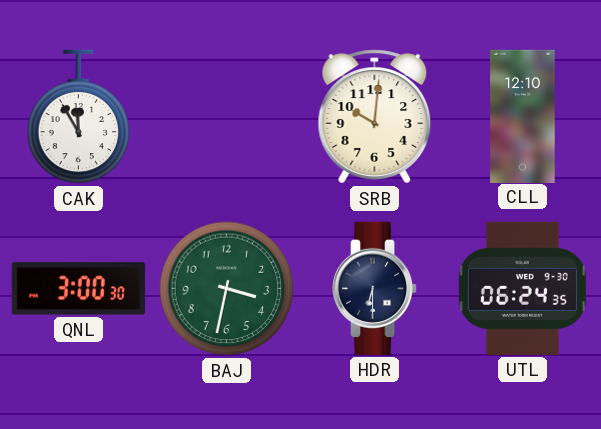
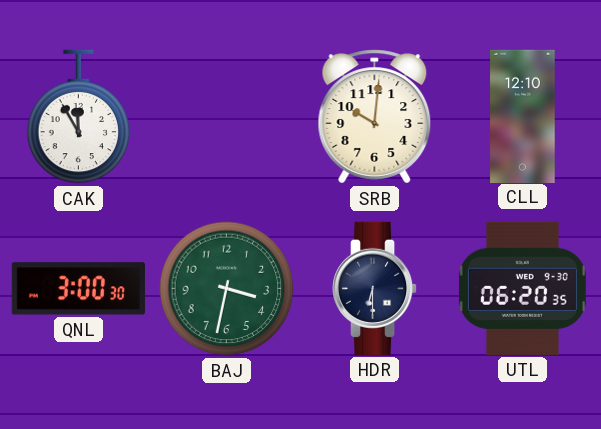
UTL: 06:24 -> 06:20 (522, 288)
